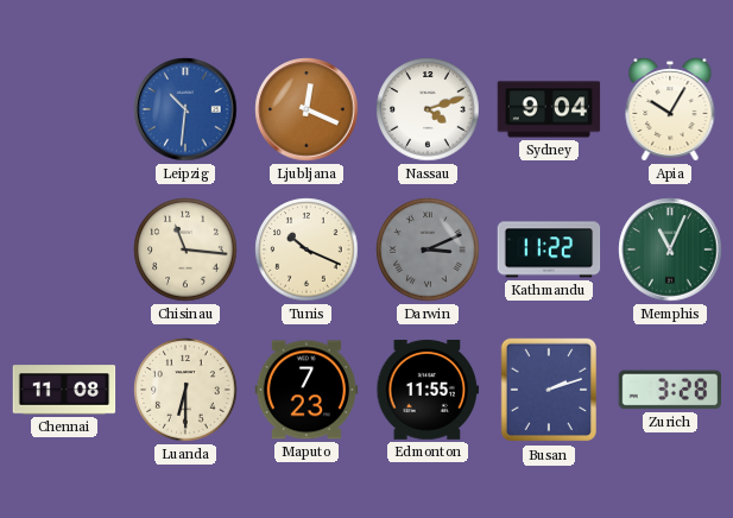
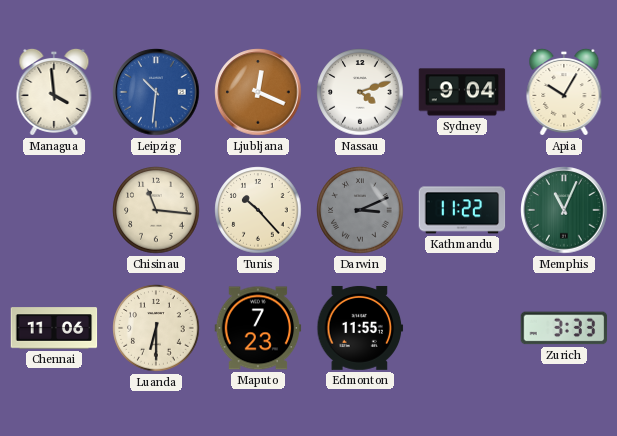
Managua: none -> 3:59 (54, 92)
Tunis: 10:19 -> 10:23 (258, 210)
Chennai: 11:08 -> 11:06 (54, 328)
Busan: 2:12 -> none (548, 390)
Zurich: 3:28 -> 3:33 (564, 328)
